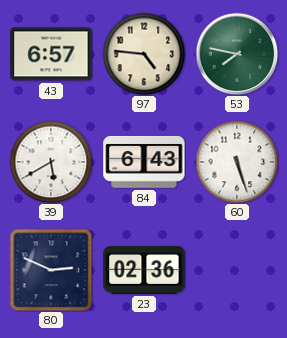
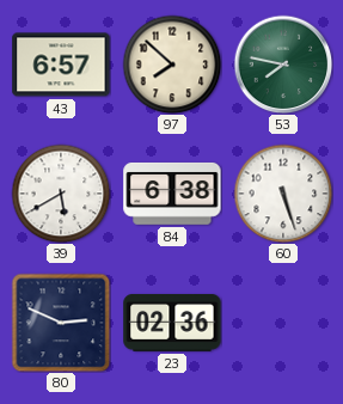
97: 4:46 -> 7:52 (172, 65)
84: 6:43 -> 6:38 (172, 194)
